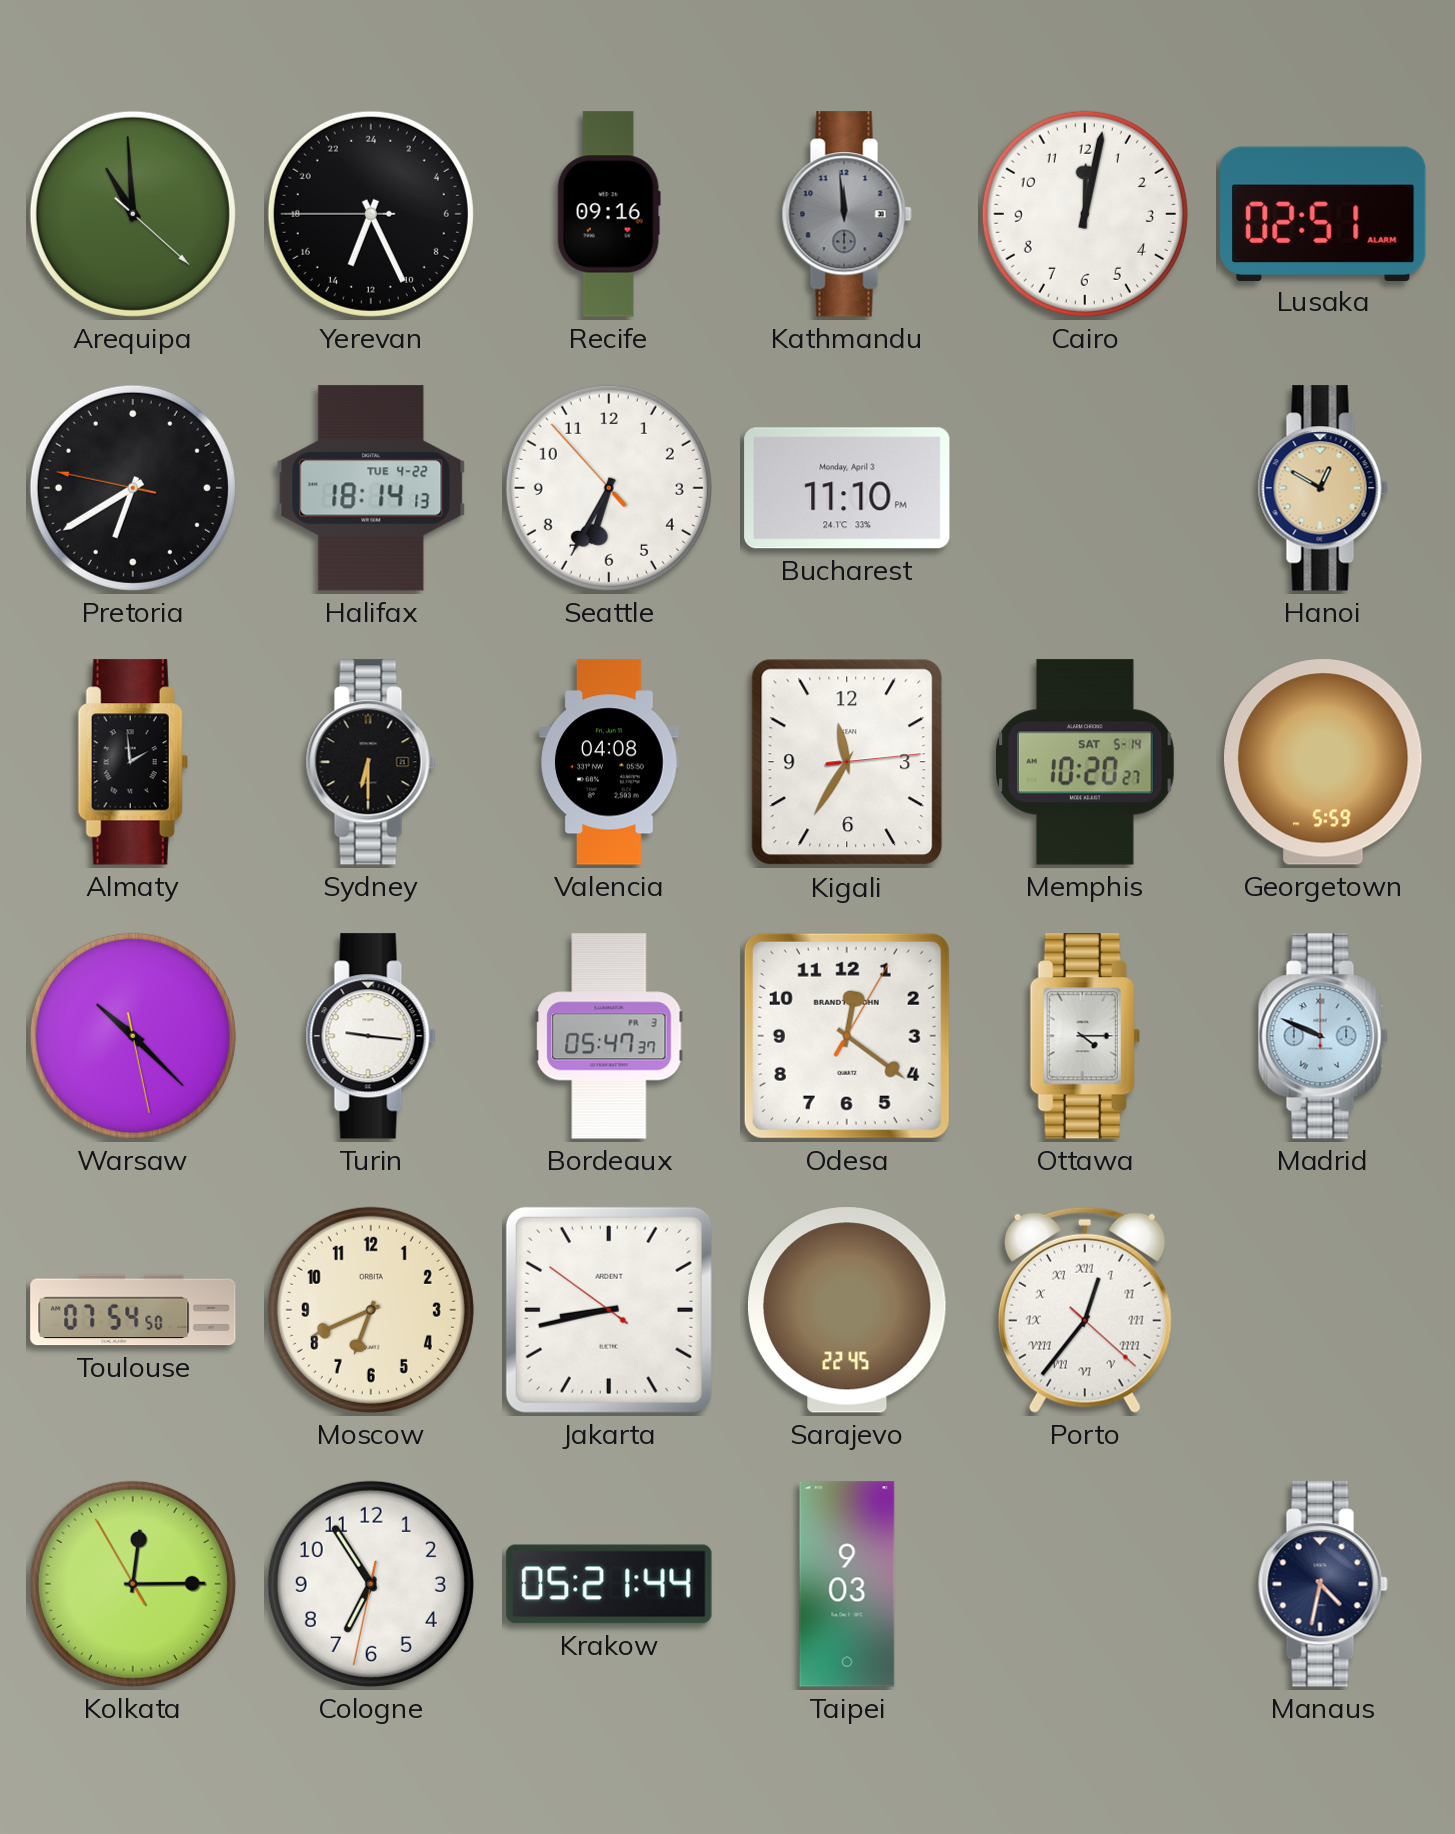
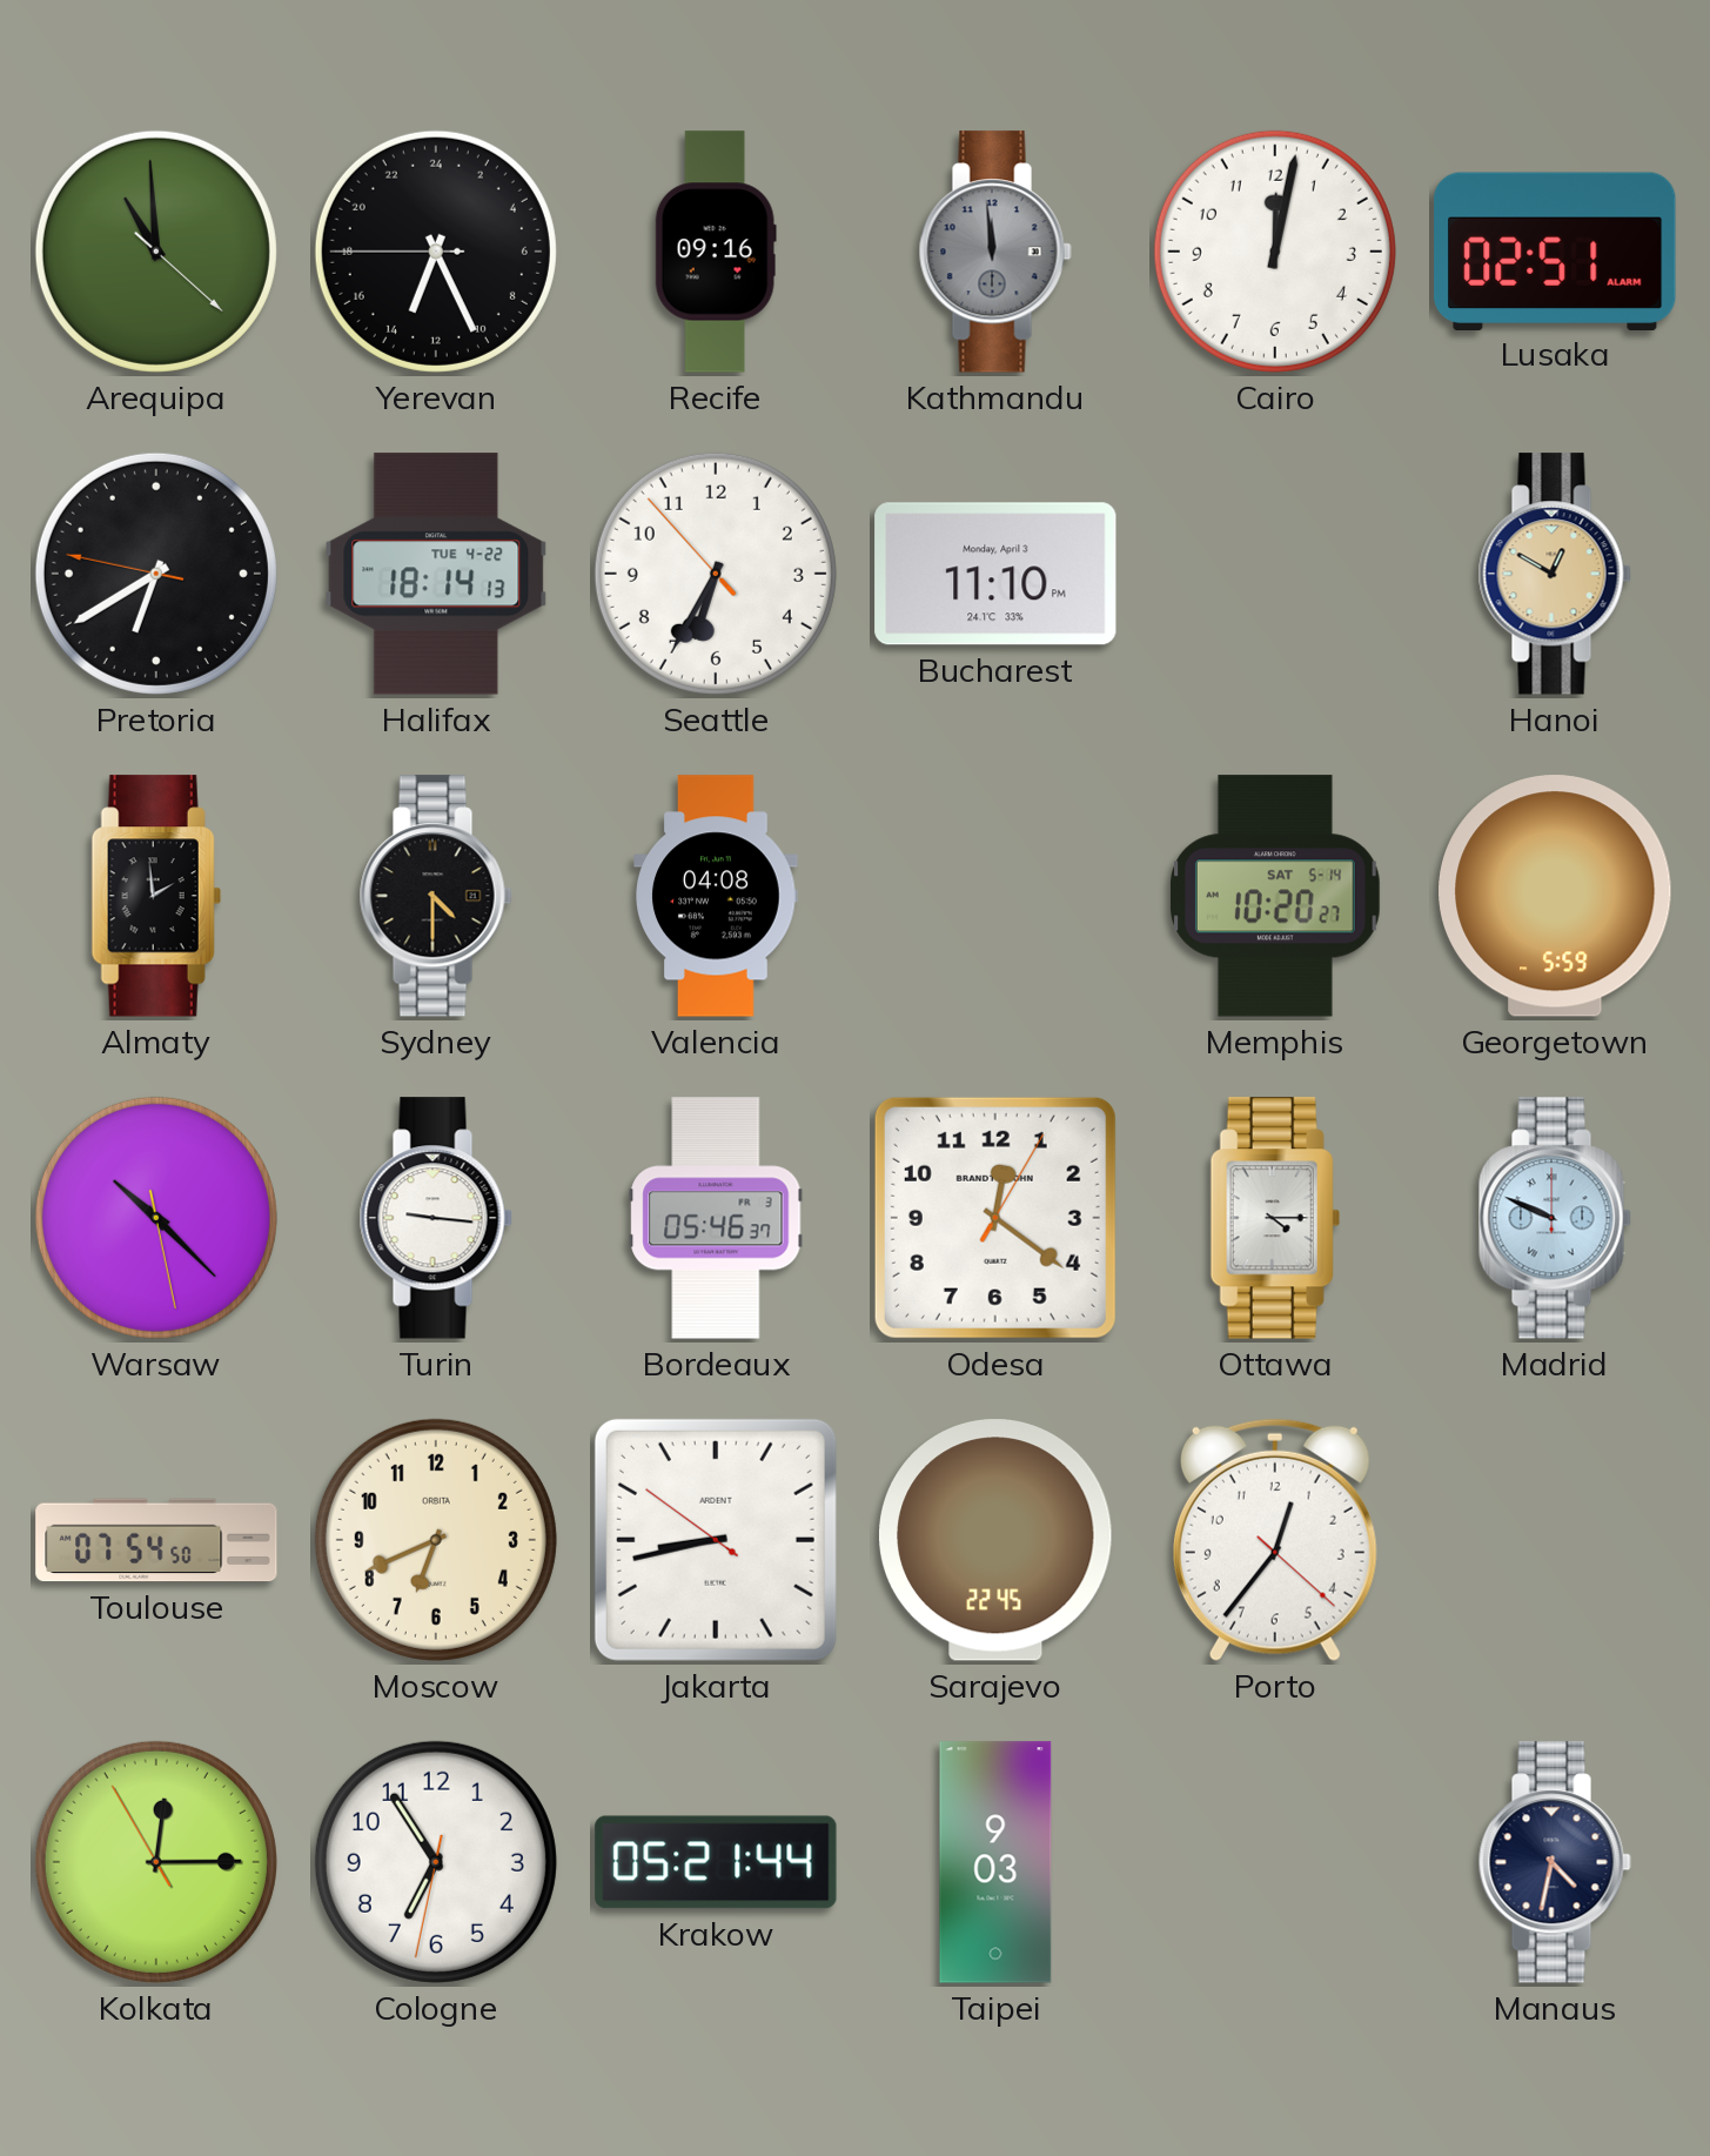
Sydney: 6:30 -> 4:30 (436, 896)
Kigali: 11:35 -> none (847, 762)
Bordeaux: 05:47 -> 05:46 (716, 1218)
Porto numerals: Roman -> Arabic (1275, 1540)
